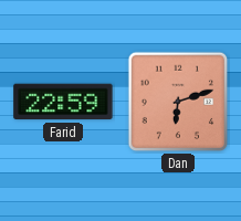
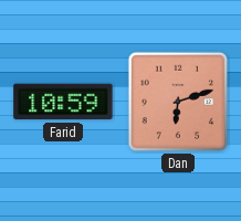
Farid: 22:59 -> 10:59 (63, 102)
